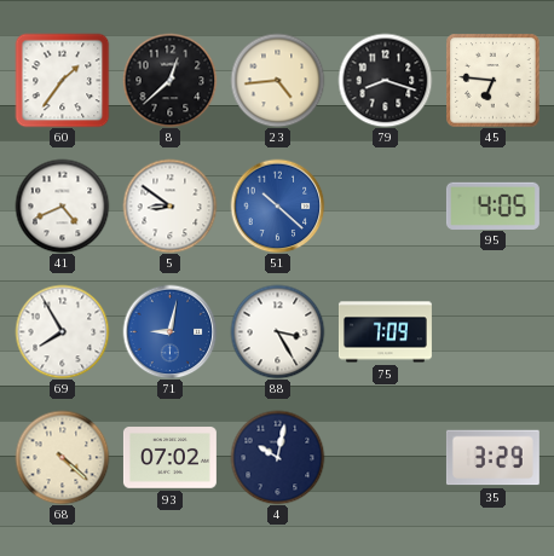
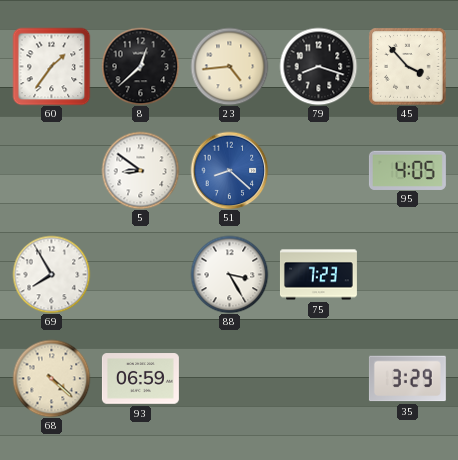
45: 6:46 -> 3:53 (407, 66)
41: 4:41 -> none (62, 205)
51: 10:22 -> 8:22 (229, 170)
71: 9:02 -> none (169, 331)
75: 7:09 -> 7:23 (318, 275)
93: 07:02 -> 06:59 (140, 379)
4: 10:02 -> none (277, 457)
